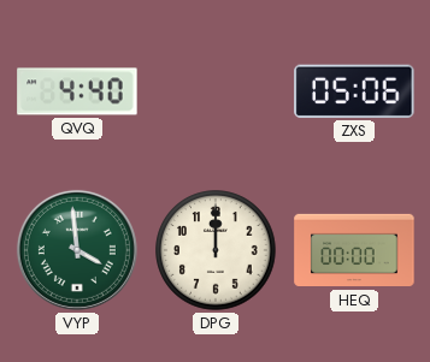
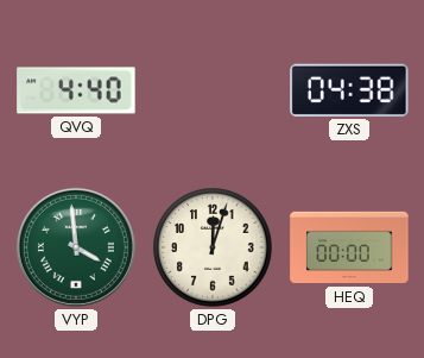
ZXS: 05:06 -> 04:38 (349, 90)
DPG: 12:00 -> 12:03 (213, 247)
